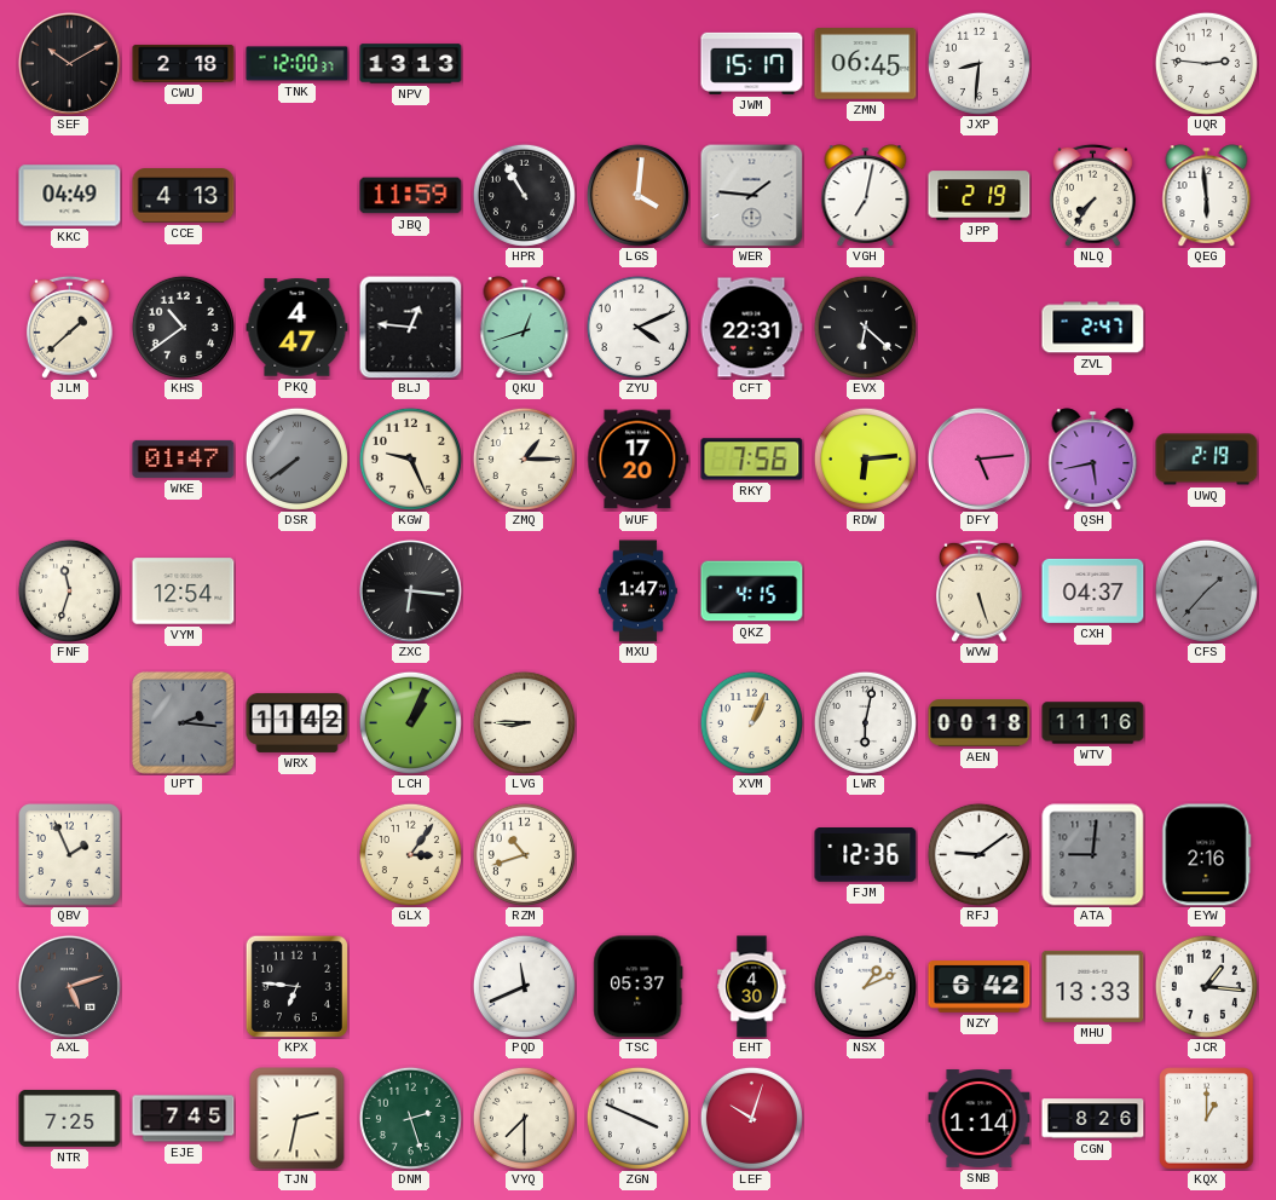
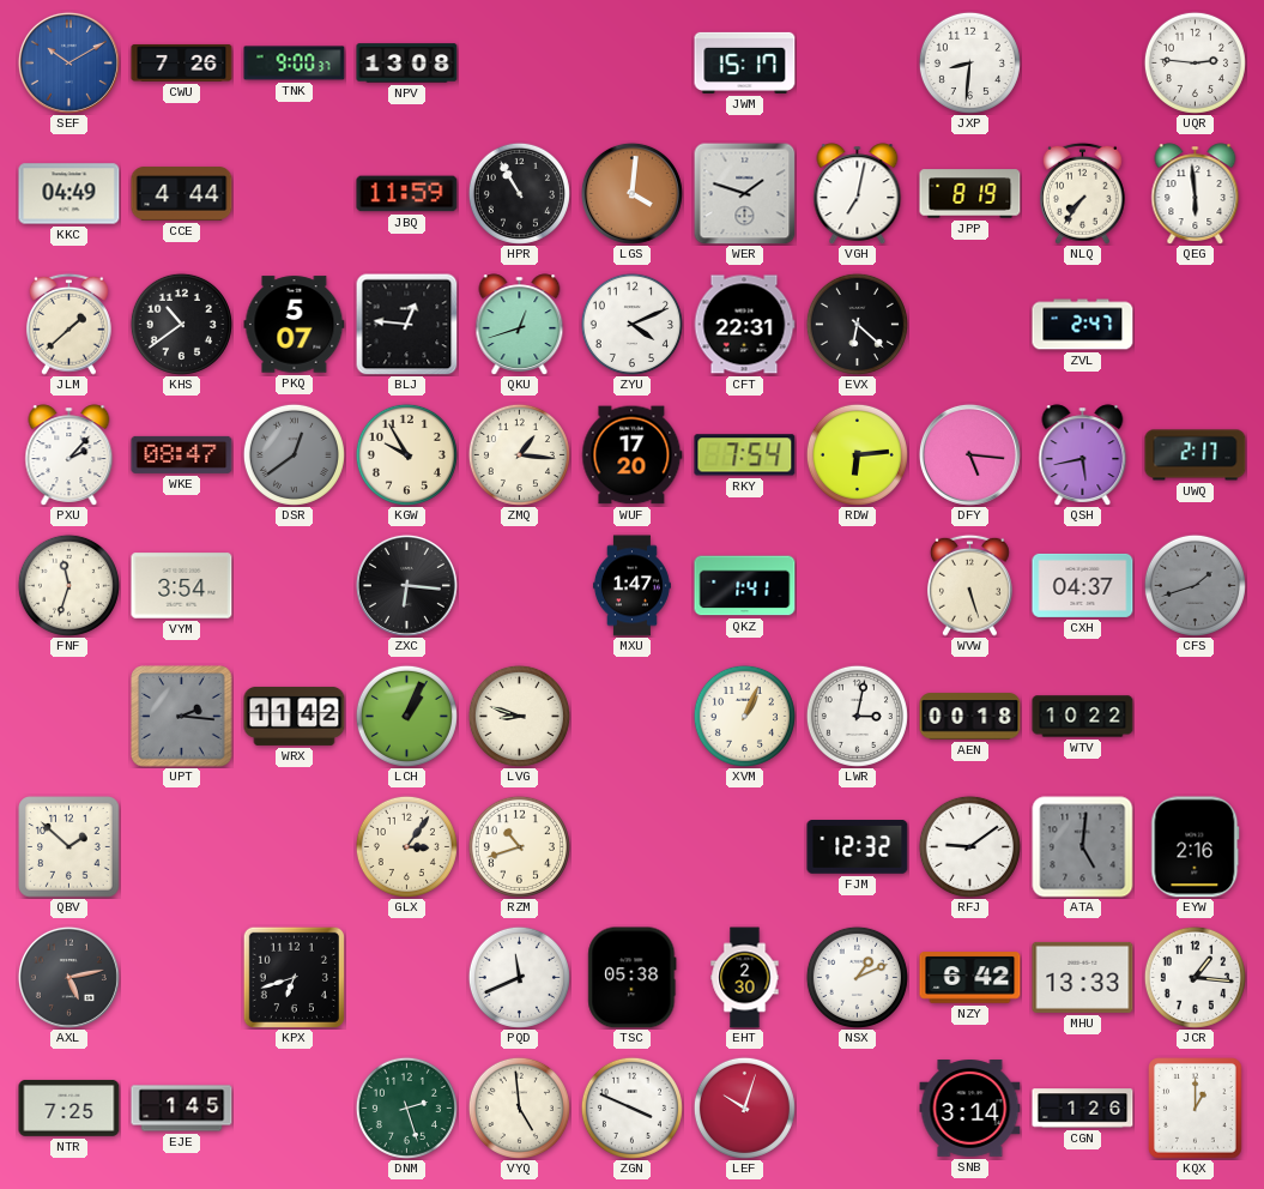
SEF dial: black -> blue (68, 62)
CWU: 2:18 -> 7:26 (182, 62)
TNK: 12:00 -> 9:00 (295, 64)
NPV: 13:13 -> 13:08 (407, 64)
ZMN: 06:45 -> none (866, 64)
CCE: 4:13 -> 4:44 (182, 194)
WER: 1:46 -> 1:48 (744, 193)
JPP: 2:19 -> 8:19 (970, 194)
PKQ: 4:47 -> 5:07 (295, 325)
PXU: none -> 2:07 (69, 455)
WKE: 01:47 -> 08:47 (182, 454)
DSR: 7:39 -> 12:39 (294, 454)
KGW: 9:26 -> 9:55 (406, 454)
ZMQ: 1:15 -> 1:16 (519, 454)
RKY: 7:56 -> 7:54 (745, 455)
DFY: 5:14 -> 5:16 (969, 454)
UWQ: 2:19 -> 2:17 (1196, 455)
VYM: 12:54 -> 3:54 (182, 586)
QKZ: 4:15 -> 1:41 (745, 586)
CFS: 1:37 -> 1:42 (1195, 585)
LVG: 8:45 -> 8:48 (519, 716)
LWR: 6:02 -> 3:02 (857, 716)
WTV: 11:16 -> 10:22 (1083, 717)
QBV: 1:56 -> 1:52 (69, 847)
FJM: 12:36 -> 12:32 (858, 847)
ATA: 9:01 -> 5:01 (1083, 847)
AXL: 5:12 -> 5:13 (68, 977)
KPX: 6:46 -> 6:42 (294, 977)
TSC: 05:37 -> 05:38 (633, 978)
EHT: 4:30 -> 2:30 (745, 978)
EJE: 7:45 -> 1:45 (182, 1109)
TJN: 2:32 -> none (298, 1119)
VYQ: 7:30 -> 4:59 (519, 1107)
SNB: 1:14 -> 3:14 (970, 1109)
CGN: 8:26 -> 1:26 (1083, 1109)
